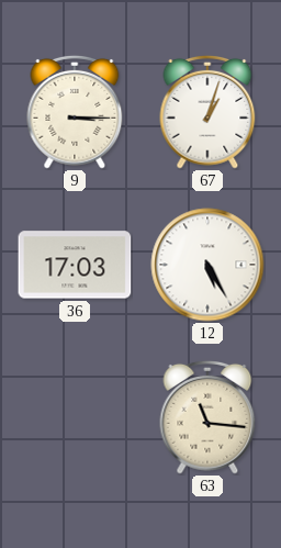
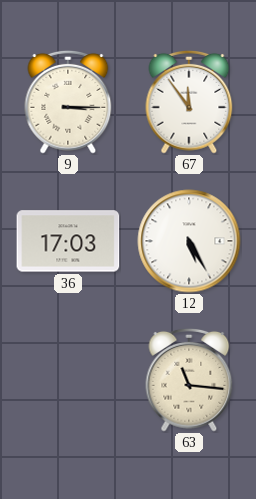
67: 1:03 -> 11:54 (189, 102)
